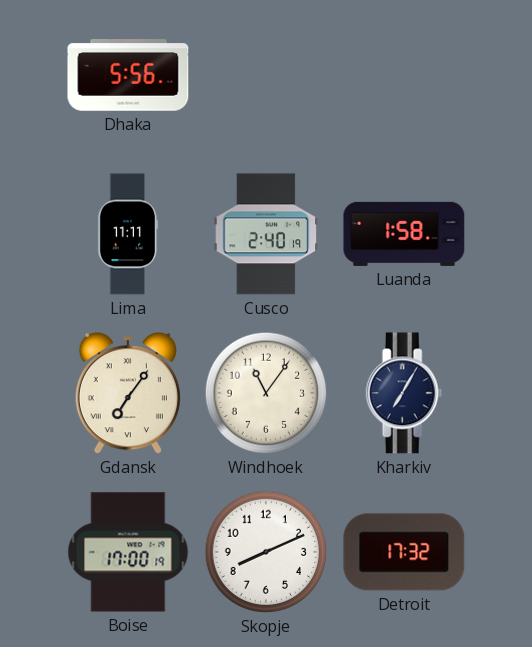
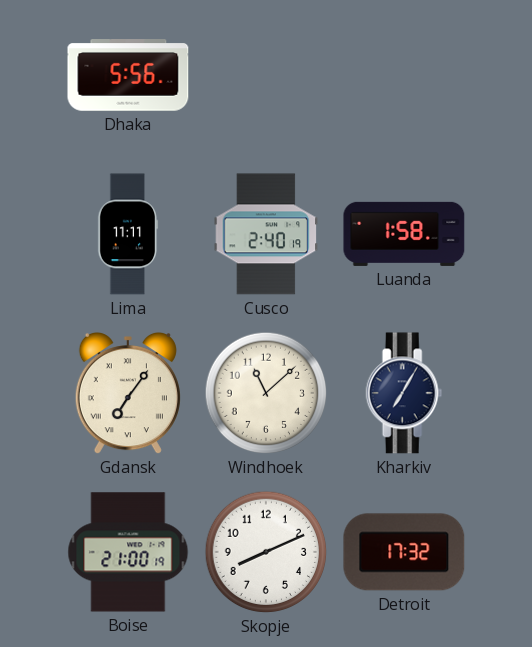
Windhoek: 11:06 -> 11:08 (266, 393)
Boise: 17:00 -> 21:00 (128, 552)
